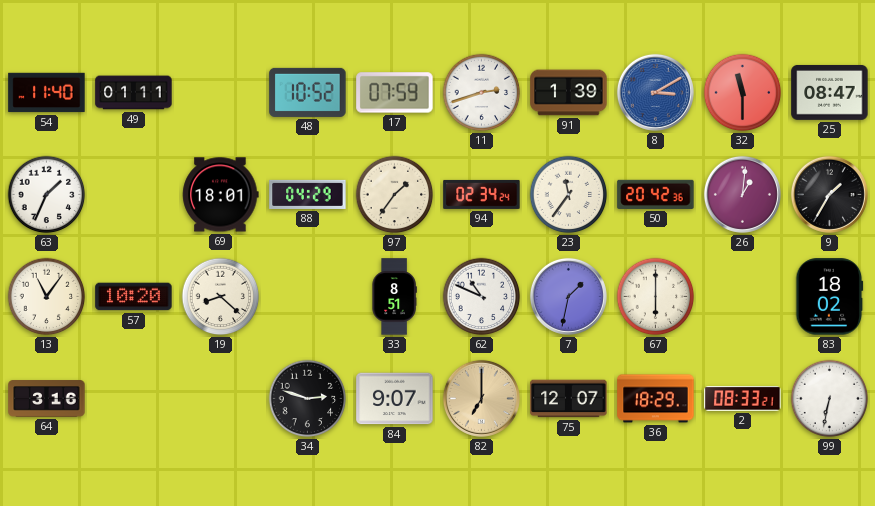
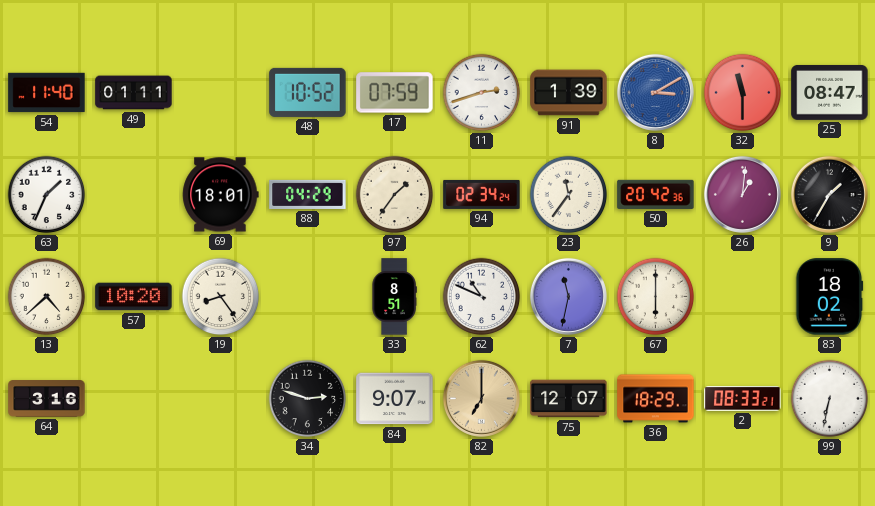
13: 11:06 -> 4:38 (47, 297)
19: 8:22 -> 8:24 (221, 297)
7: 1:32 -> 11:32 (568, 296)
